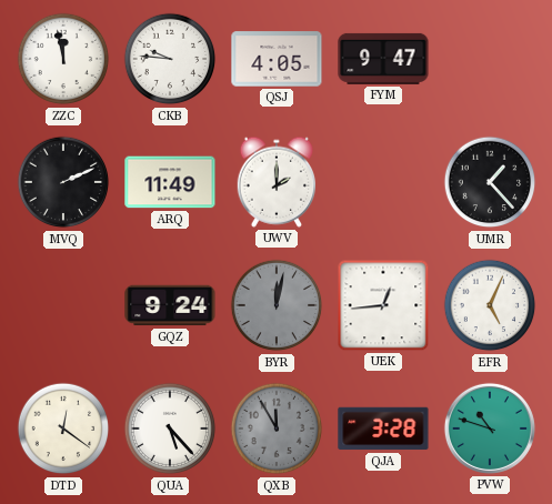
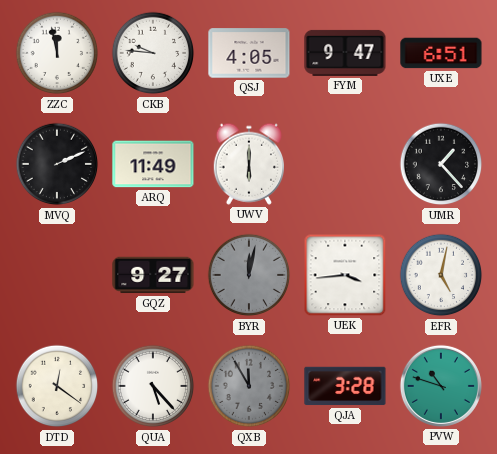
UXE: none -> 6:51 (441, 53)
UWV: 2:00 -> 6:00 (248, 164)
GQZ: 9:24 -> 9:27 (153, 275)
UEK: 12:44 -> 3:44 (345, 275)
EFR: 5:04 -> 5:02 (441, 275)
